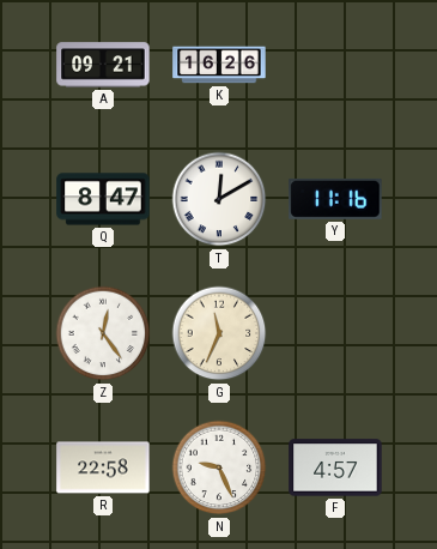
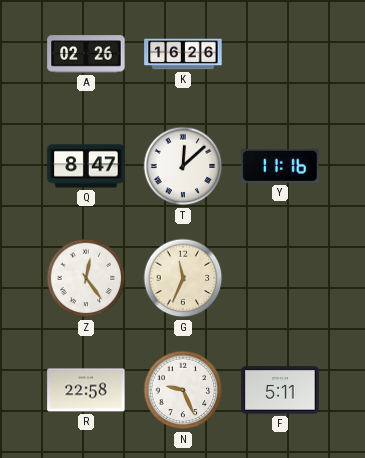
A: 09:21 -> 02:26 (86, 54)
T: 12:10 -> 12:08 (183, 166)
F: 4:57 -> 5:11 (280, 390)
